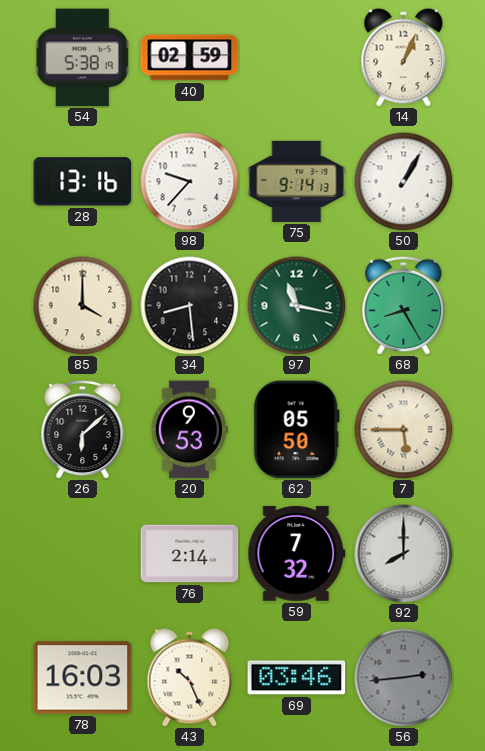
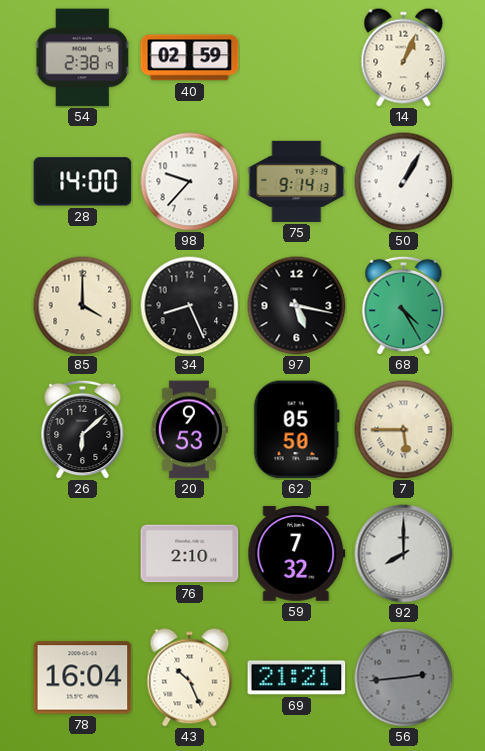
54: 5:38 -> 2:38 (83, 58)
28: 13:16 -> 14:00 (83, 182)
34: 8:29 -> 8:26 (190, 306)
97: 11:17 -> 5:17 (297, 306)
97 dial: green -> black (297, 306)
68: 8:25 -> 4:25 (404, 305)
76: 2:14 -> 2:10 (190, 554)
78: 16:03 -> 16:04 (83, 678)
69: 03:46 -> 21:21 (297, 678)
